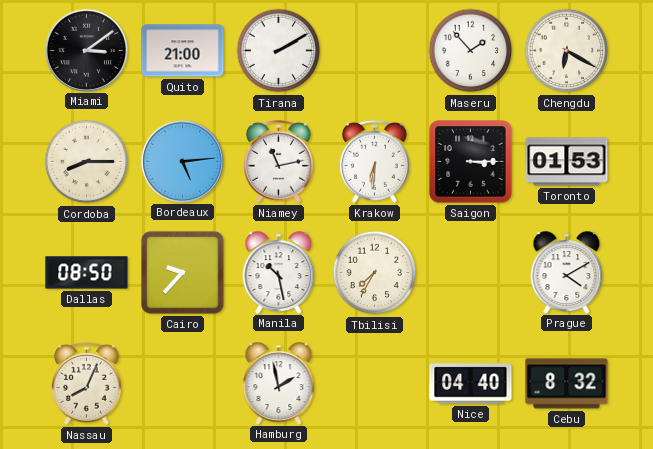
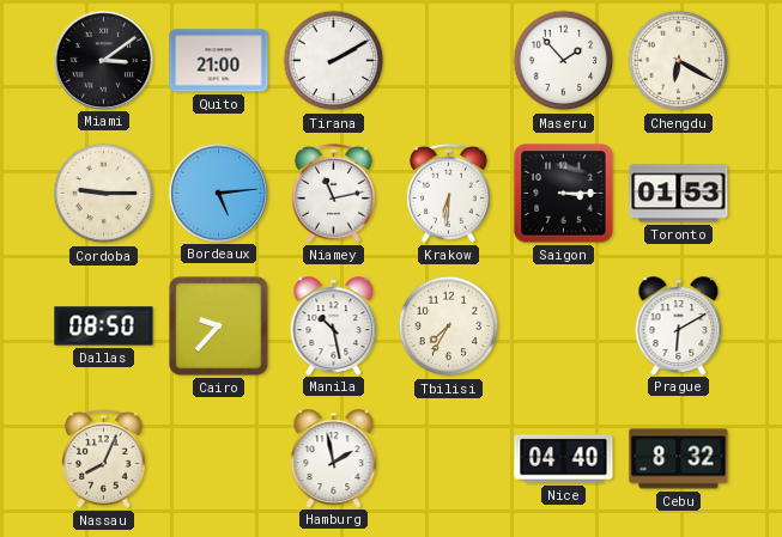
Cordoba: 8:15 -> 9:15 (104, 194)
Prague: 4:10 -> 6:10 (679, 325)
